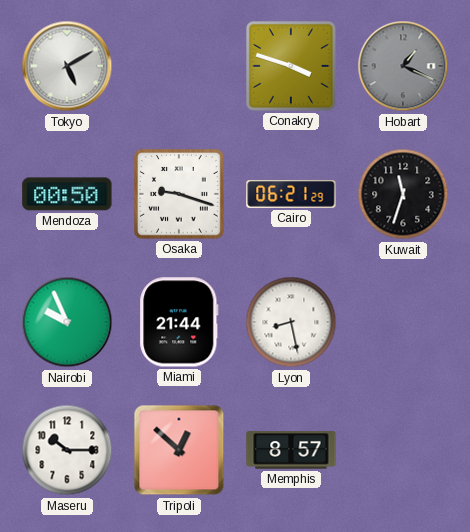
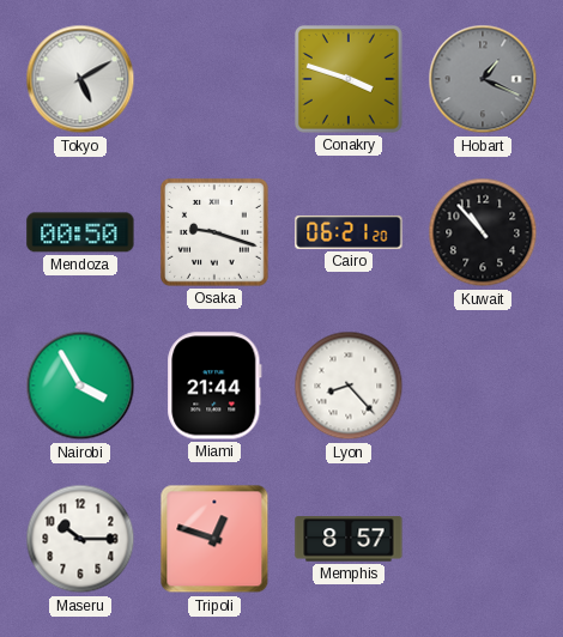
Cairo: 06:21:29 -> 06:21:20 (349, 232)
Kuwait: 11:33 -> 10:53 (483, 232)
Nairobi: 9:56 -> 3:55 (80, 386)
Lyon: 8:28 -> 8:23 (349, 386)
Tripoli: 12:52 -> 12:48 (214, 539)
